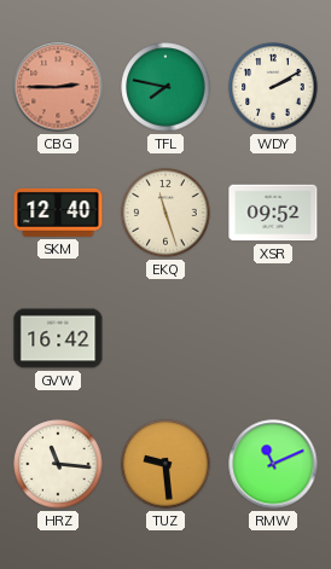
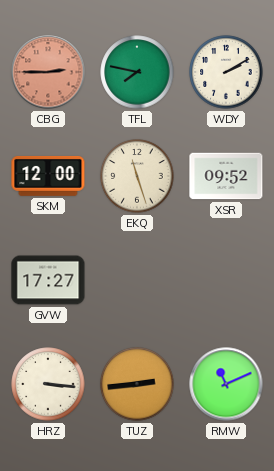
SKM: 12:40 -> 12:00 (48, 176)
GVW: 16:42 -> 17:27 (48, 280)
HRZ: 11:16 -> 3:16 (48, 384)
TUZ: 9:29 -> 2:44 (137, 384)
